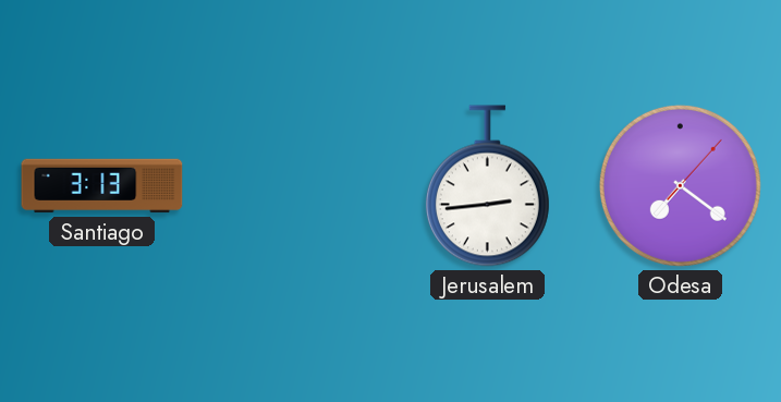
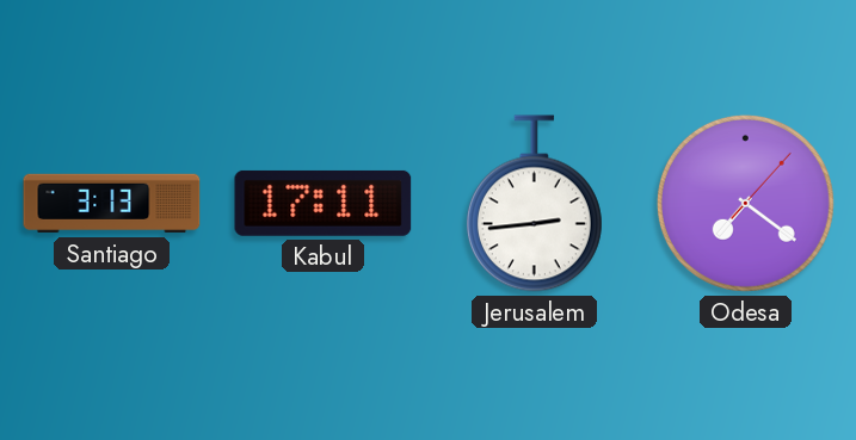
Kabul: none -> 17:11 (324, 203)
